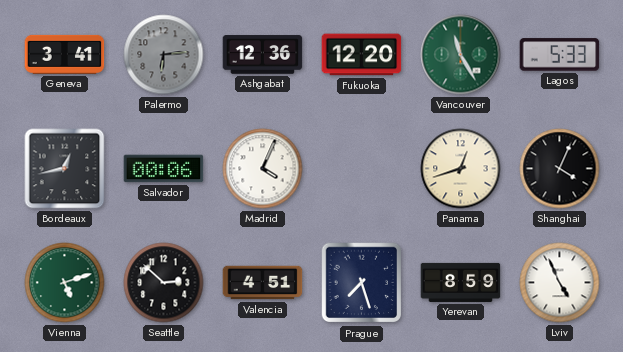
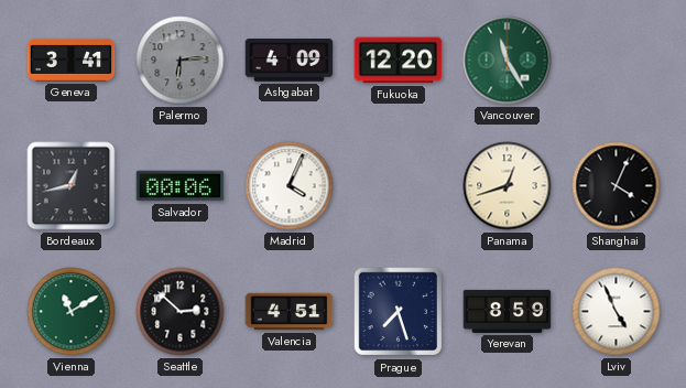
Ashgabat: 12:36 -> 4:09 (290, 61)
Lagos: 5:33 -> none (560, 55)
Vienna: 5:12 -> 11:10 (72, 312)
